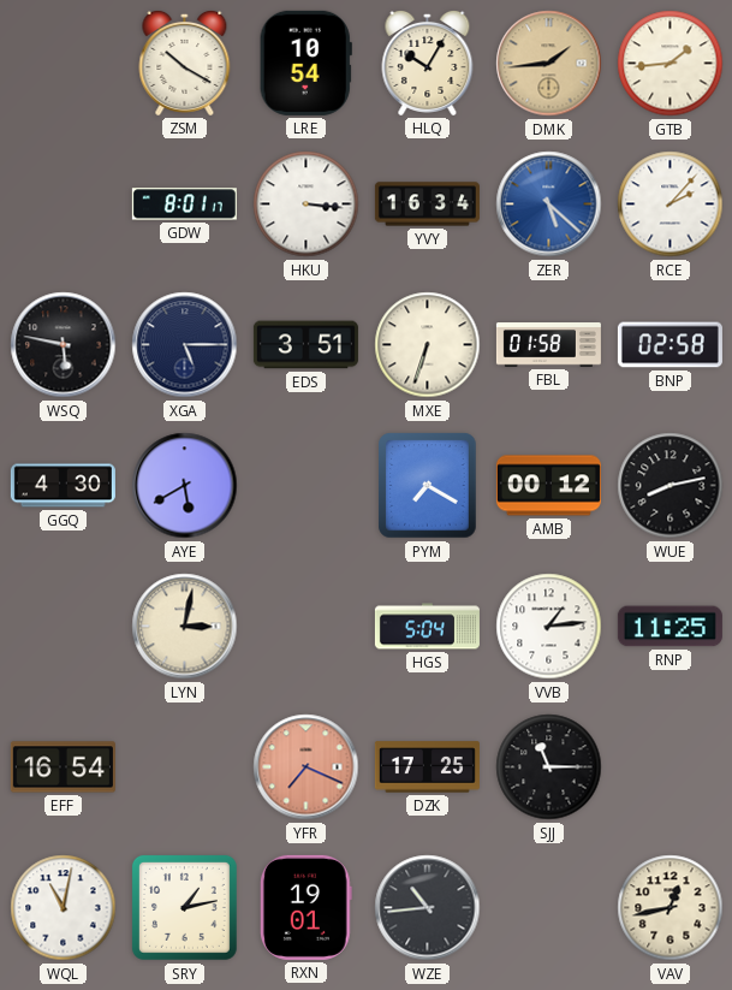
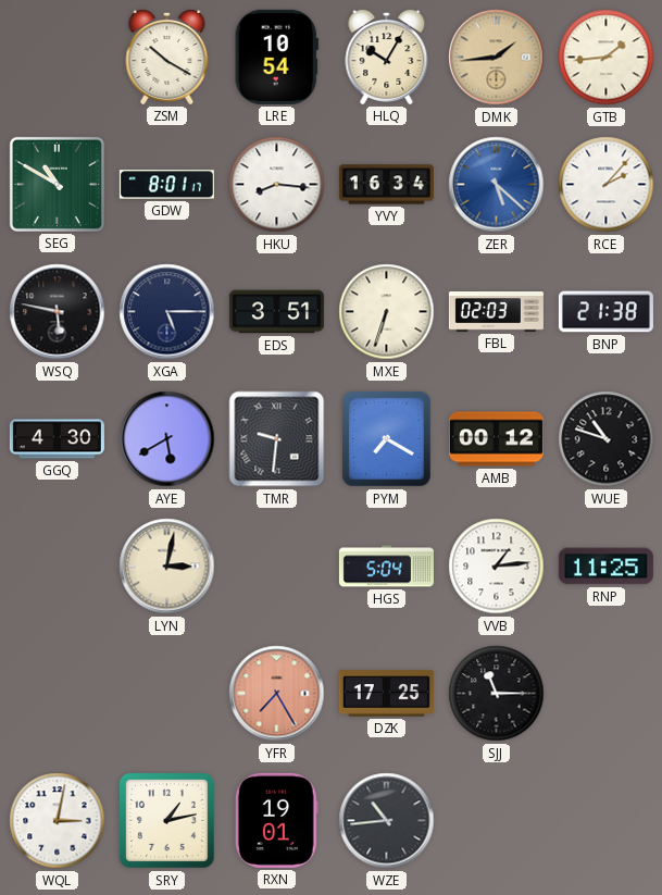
SEG: none -> 10:50 (57, 184)
HKU: 3:16 -> 8:16 (277, 185)
FBL: 01:58 -> 02:03 (496, 312)
BNP: 02:58 -> 21:38 (605, 312)
TMR: none -> 9:31 (277, 439)
WUE: 8:13 -> 10:48 (607, 439)
EFF: 16:54 -> none (63, 767)
YFR: 7:19 -> 7:25 (277, 694)
WQL: 11:02 -> 3:02 (58, 821)
VAV: 12:43 -> none (671, 908)
